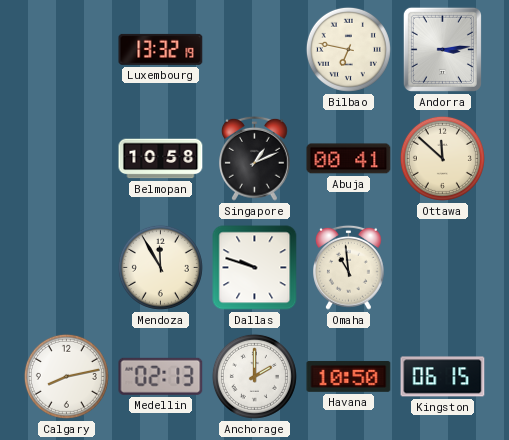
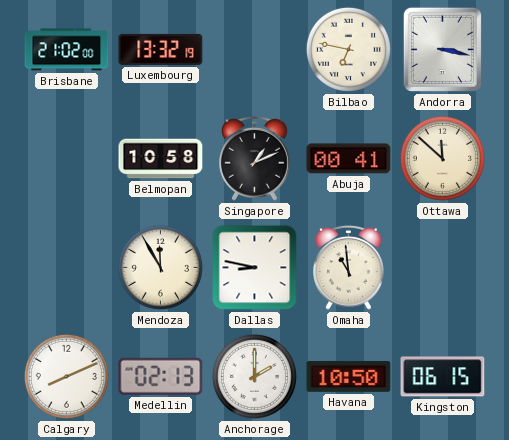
Brisbane: none -> 21:02 (67, 50)
Andorra: 3:14 -> 3:17 (442, 49)
Dallas: 9:48 -> 8:47 (255, 268)
Calgary: 8:13 -> 8:11 (66, 376)
